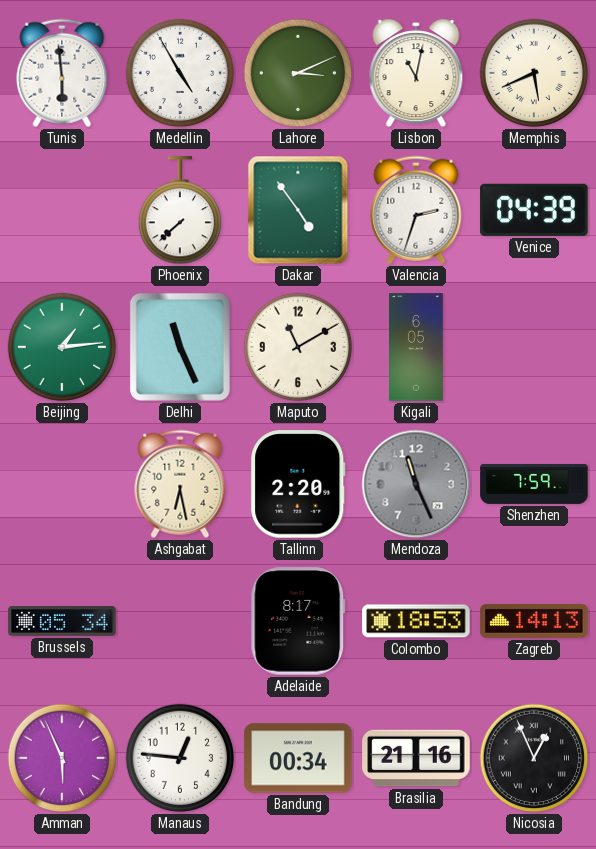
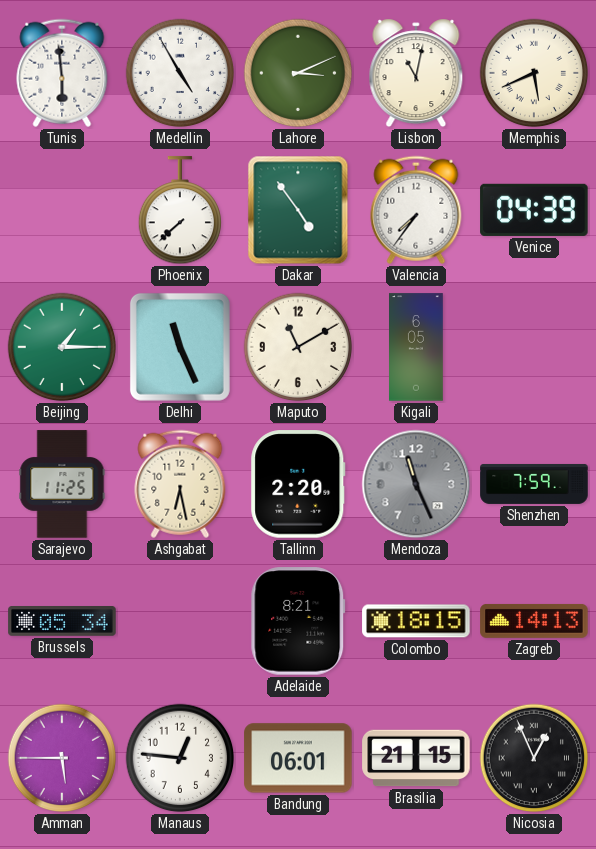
Valencia: 2:33 -> 7:36 (416, 210)
Beijing: 1:14 -> 1:15 (62, 347)
Sarajevo: none -> 11:25 (62, 484)
Adelaide: 8:17 -> 8:21 (298, 621)
Colombo: 18:53 -> 18:15 (416, 621)
Amman: 5:56 -> 5:45 (62, 758)
Bandung: 00:34 -> 06:01 (298, 758)
Brasilia: 21:16 -> 21:15 (416, 758)
